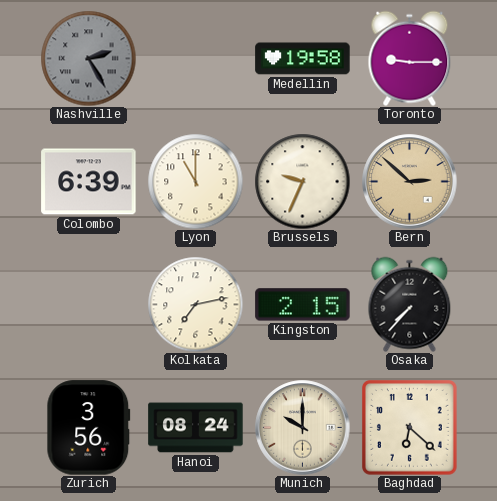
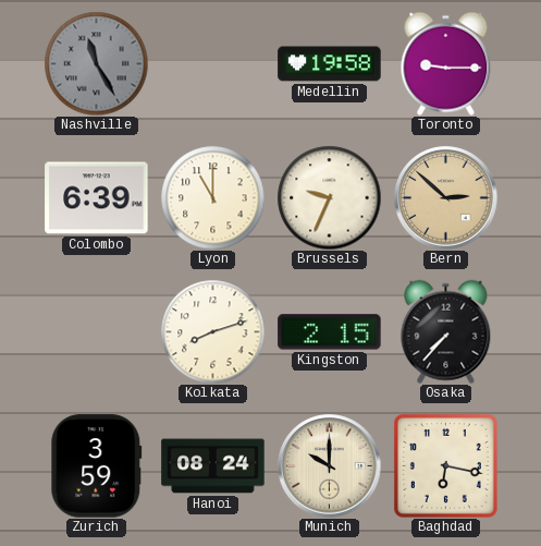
Nashville: 2:25 -> 11:25 (96, 63)
Kolkata: 7:13 -> 8:12 (212, 331)
Zurich: 3:56 -> 3:59 (97, 466)
Baghdad: 6:22 -> 6:17 (445, 465)
